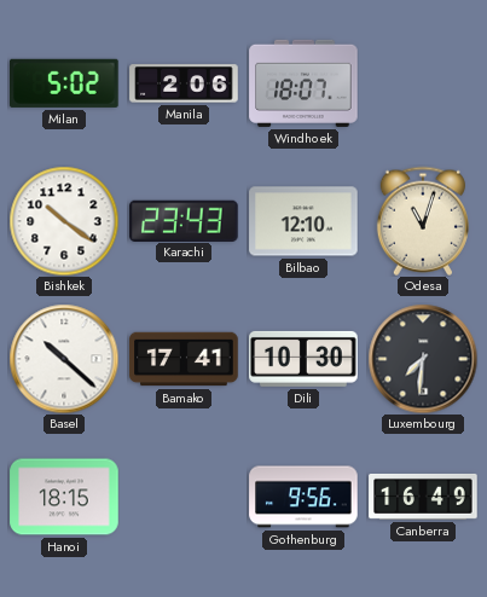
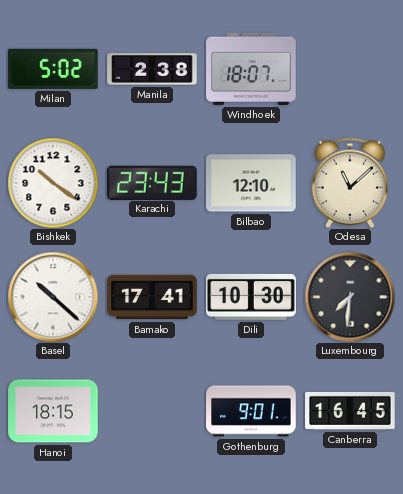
Manila: 2:06 -> 2:38 (152, 69)
Odesa: 11:03 -> 11:08 (350, 183)
Gothenburg: 9:56 -> 9:01 (251, 411)
Canberra: 16:49 -> 16:45 (350, 411)
